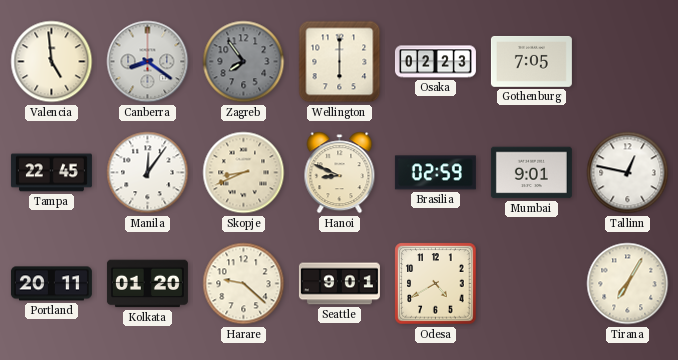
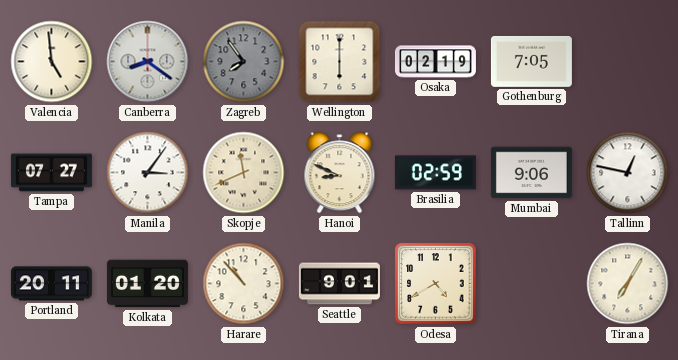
Osaka: 02:23 -> 02:19 (435, 62)
Tampa: 22:45 -> 07:27 (51, 173)
Manila: 12:06 -> 3:06 (148, 173)
Skopje: 8:41 -> 11:41 (244, 173)
Mumbai: 9:01 -> 9:06 (531, 173)
Harare: 9:22 -> 10:53 (244, 284)
